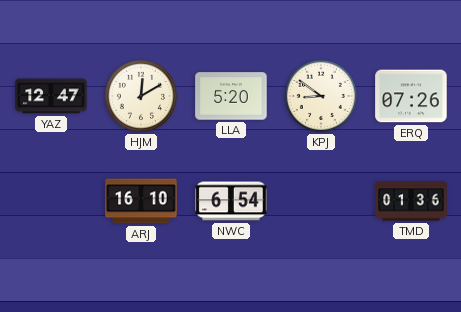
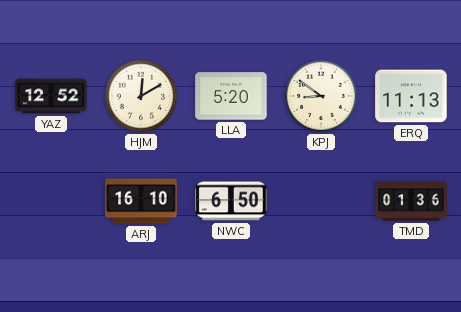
YAZ: 12:47 -> 12:52 (51, 96)
ERQ: 07:26 -> 11:13 (411, 96)
NWC: 6:54 -> 6:50 (231, 201)
